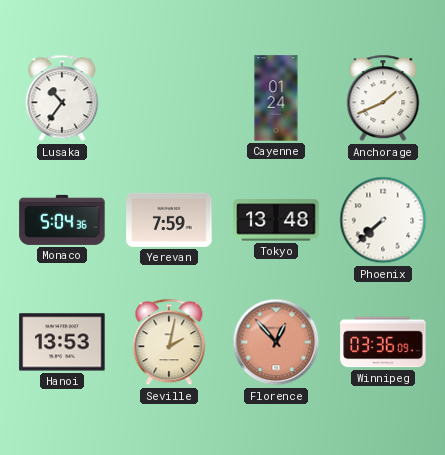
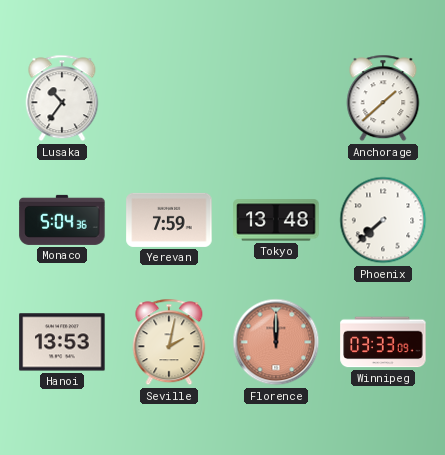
Cayenne: 01:24 -> none (276, 98)
Anchorage: 1:41 -> 1:38 (383, 98)
Florence: 12:53 -> 12:00 (276, 342)
Winnipeg: 03:36 -> 03:33 (383, 342)
